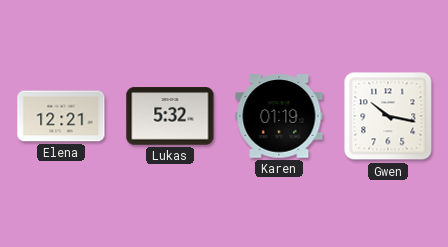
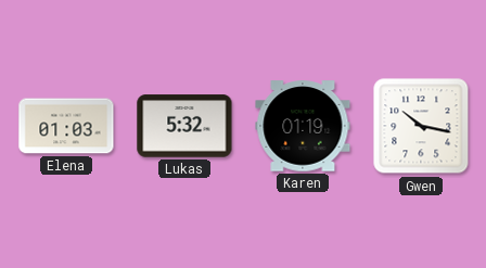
Elena: 12:21 -> 01:03 (66, 126)
